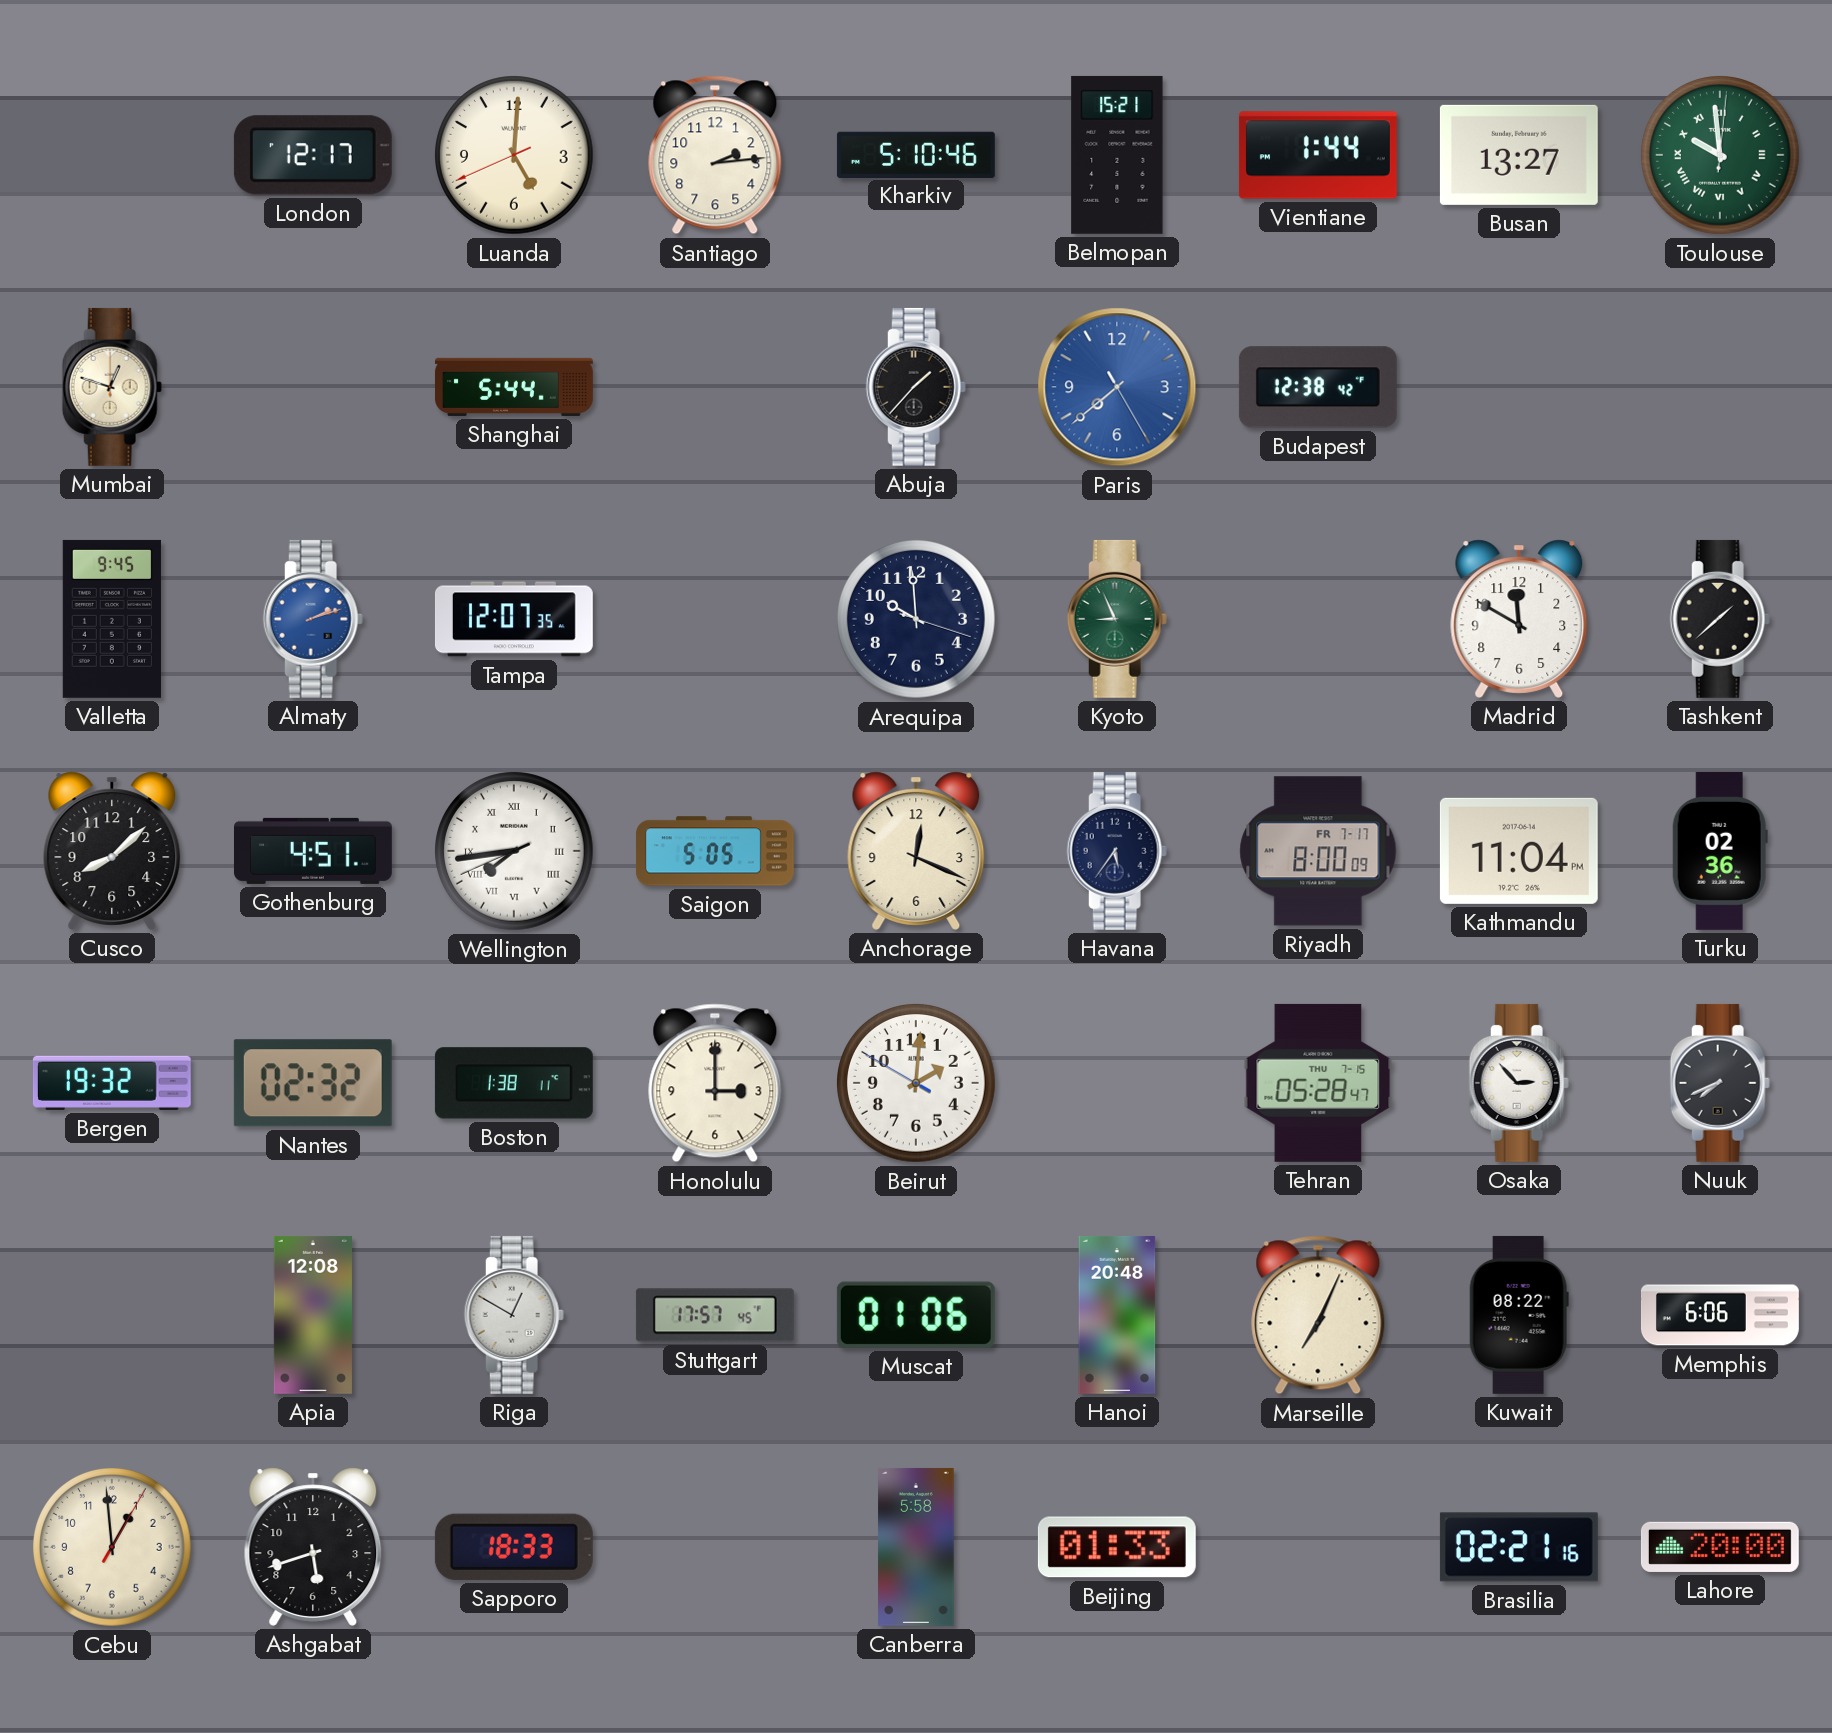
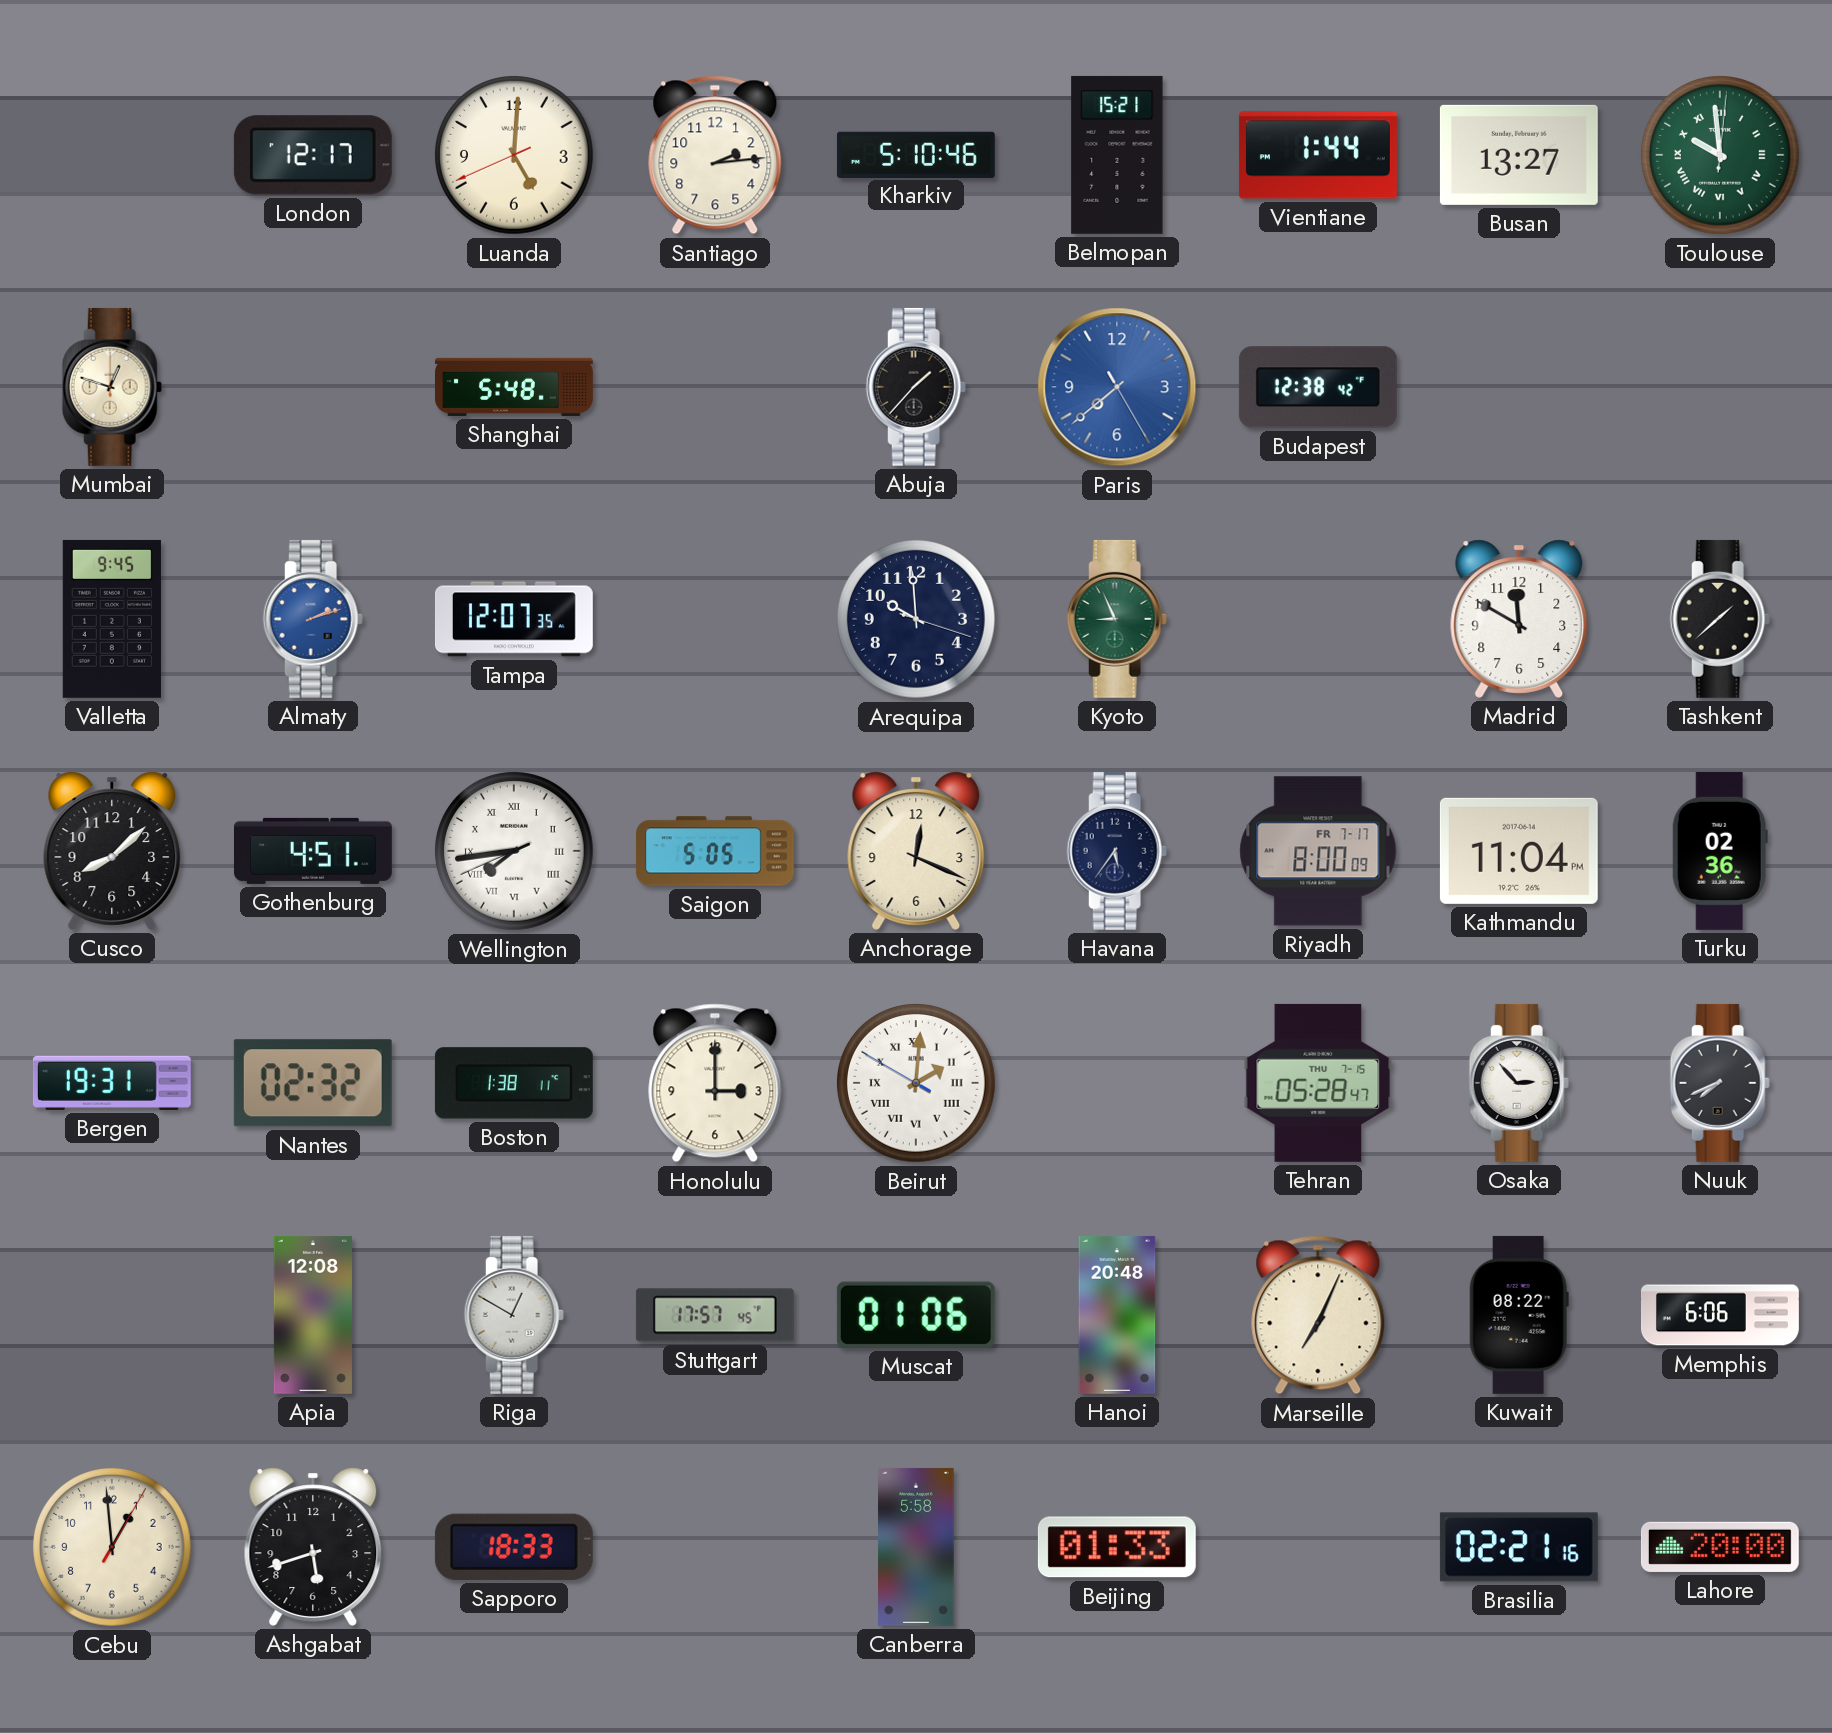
Shanghai: 5:44 -> 5:48 (514, 387)
Bergen: 19:32 -> 19:31 (112, 1083)
Beirut numerals: Arabic -> Roman (917, 1084)
